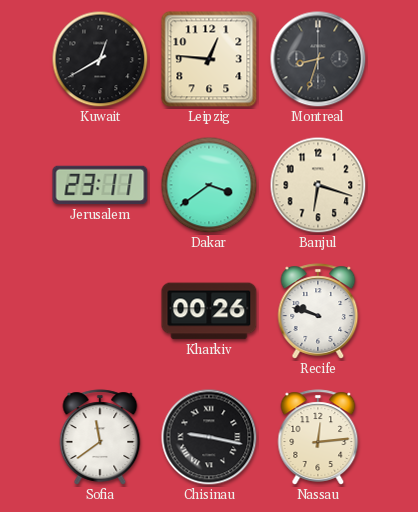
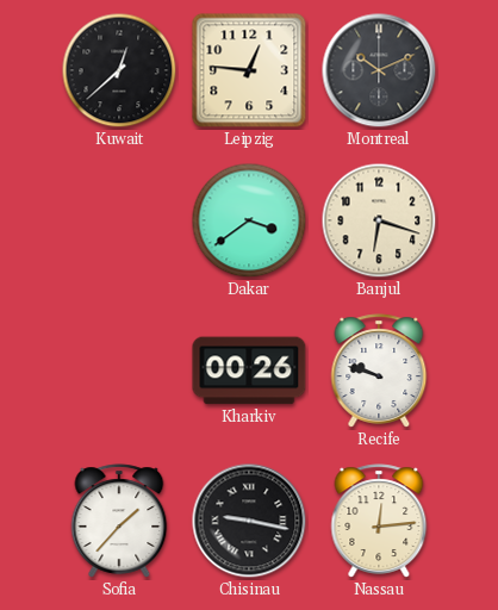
Kuwait: 12:40 -> 12:38 (119, 70)
Montreal: 8:33 -> 10:11 (379, 70)
Jerusalem: 23:11 -> none (100, 185)
Sofia: 11:39 -> 1:37 (119, 521)
